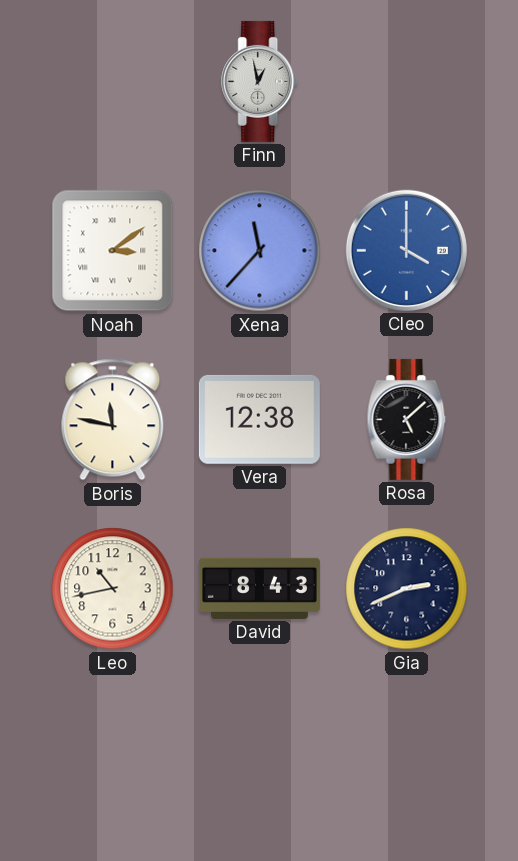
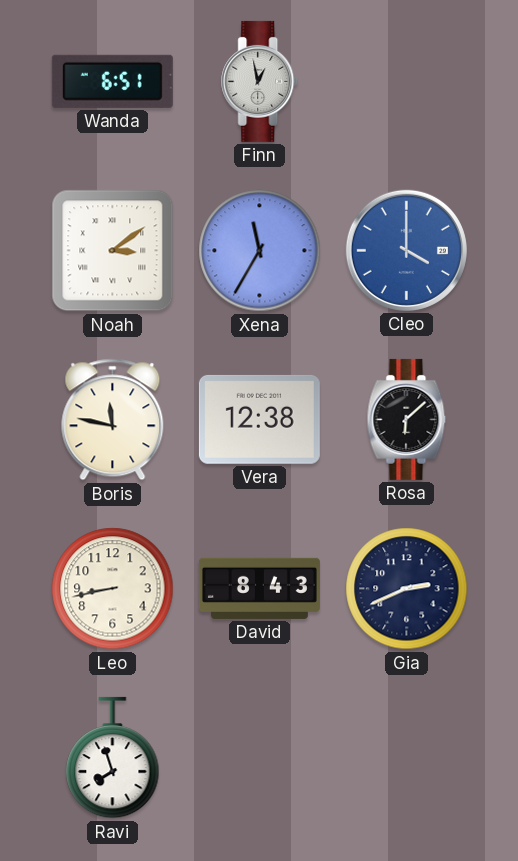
Wanda: none -> 6:51 (112, 81)
Xena: 11:37 -> 11:35 (260, 251)
Rosa: 5:08 -> 6:08 (407, 419)
Leo: 10:43 -> 8:43 (113, 589)
Ravi: none -> 7:57 (113, 758)
